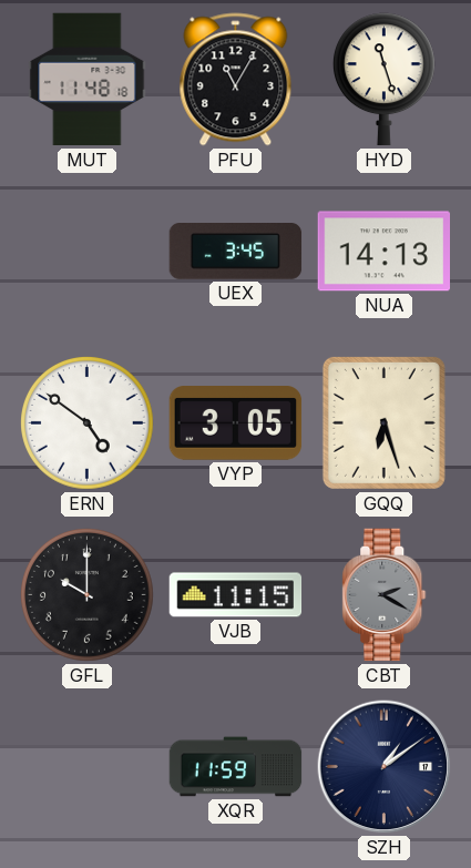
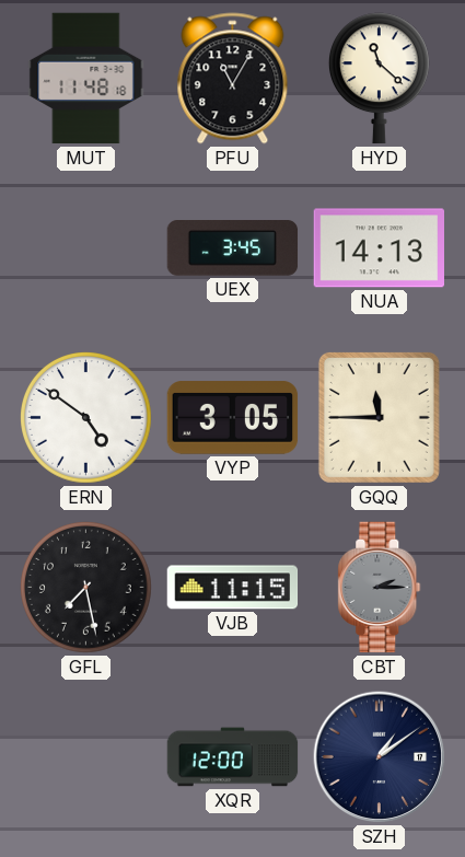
HYD: 11:27 -> 11:22 (379, 79)
GQQ: 6:27 -> 11:45 (379, 417)
GFL: 10:00 -> 7:28 (86, 588)
CBT: 2:20 -> 2:15 (380, 588)
XQR: 11:59 -> 12:00 (233, 757)
